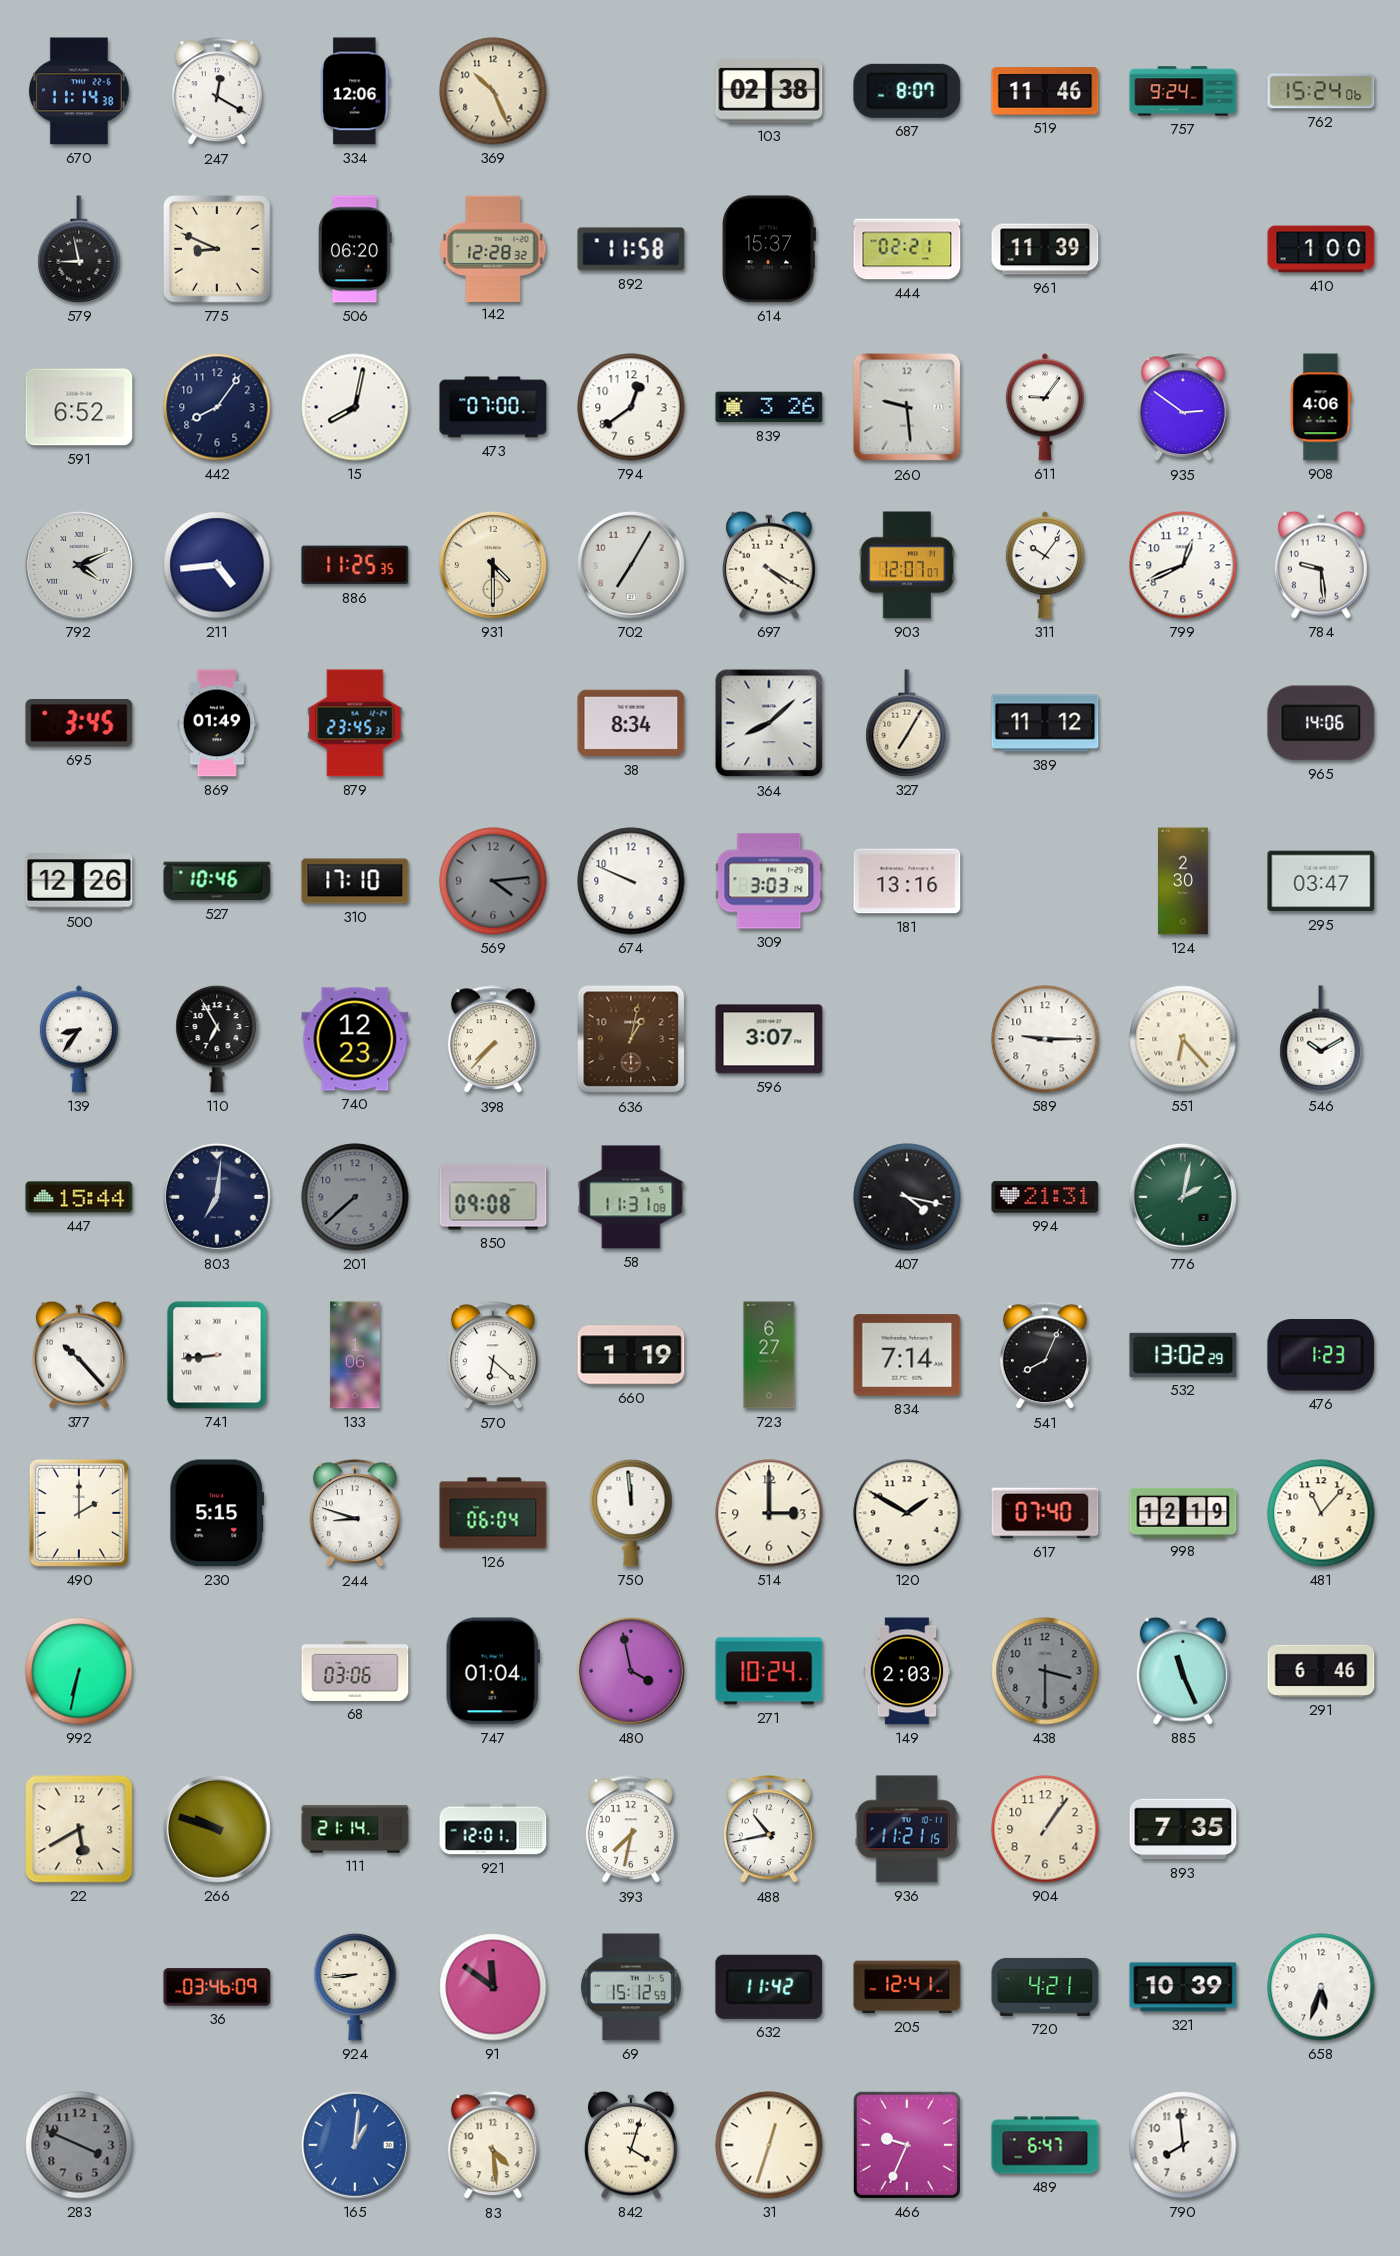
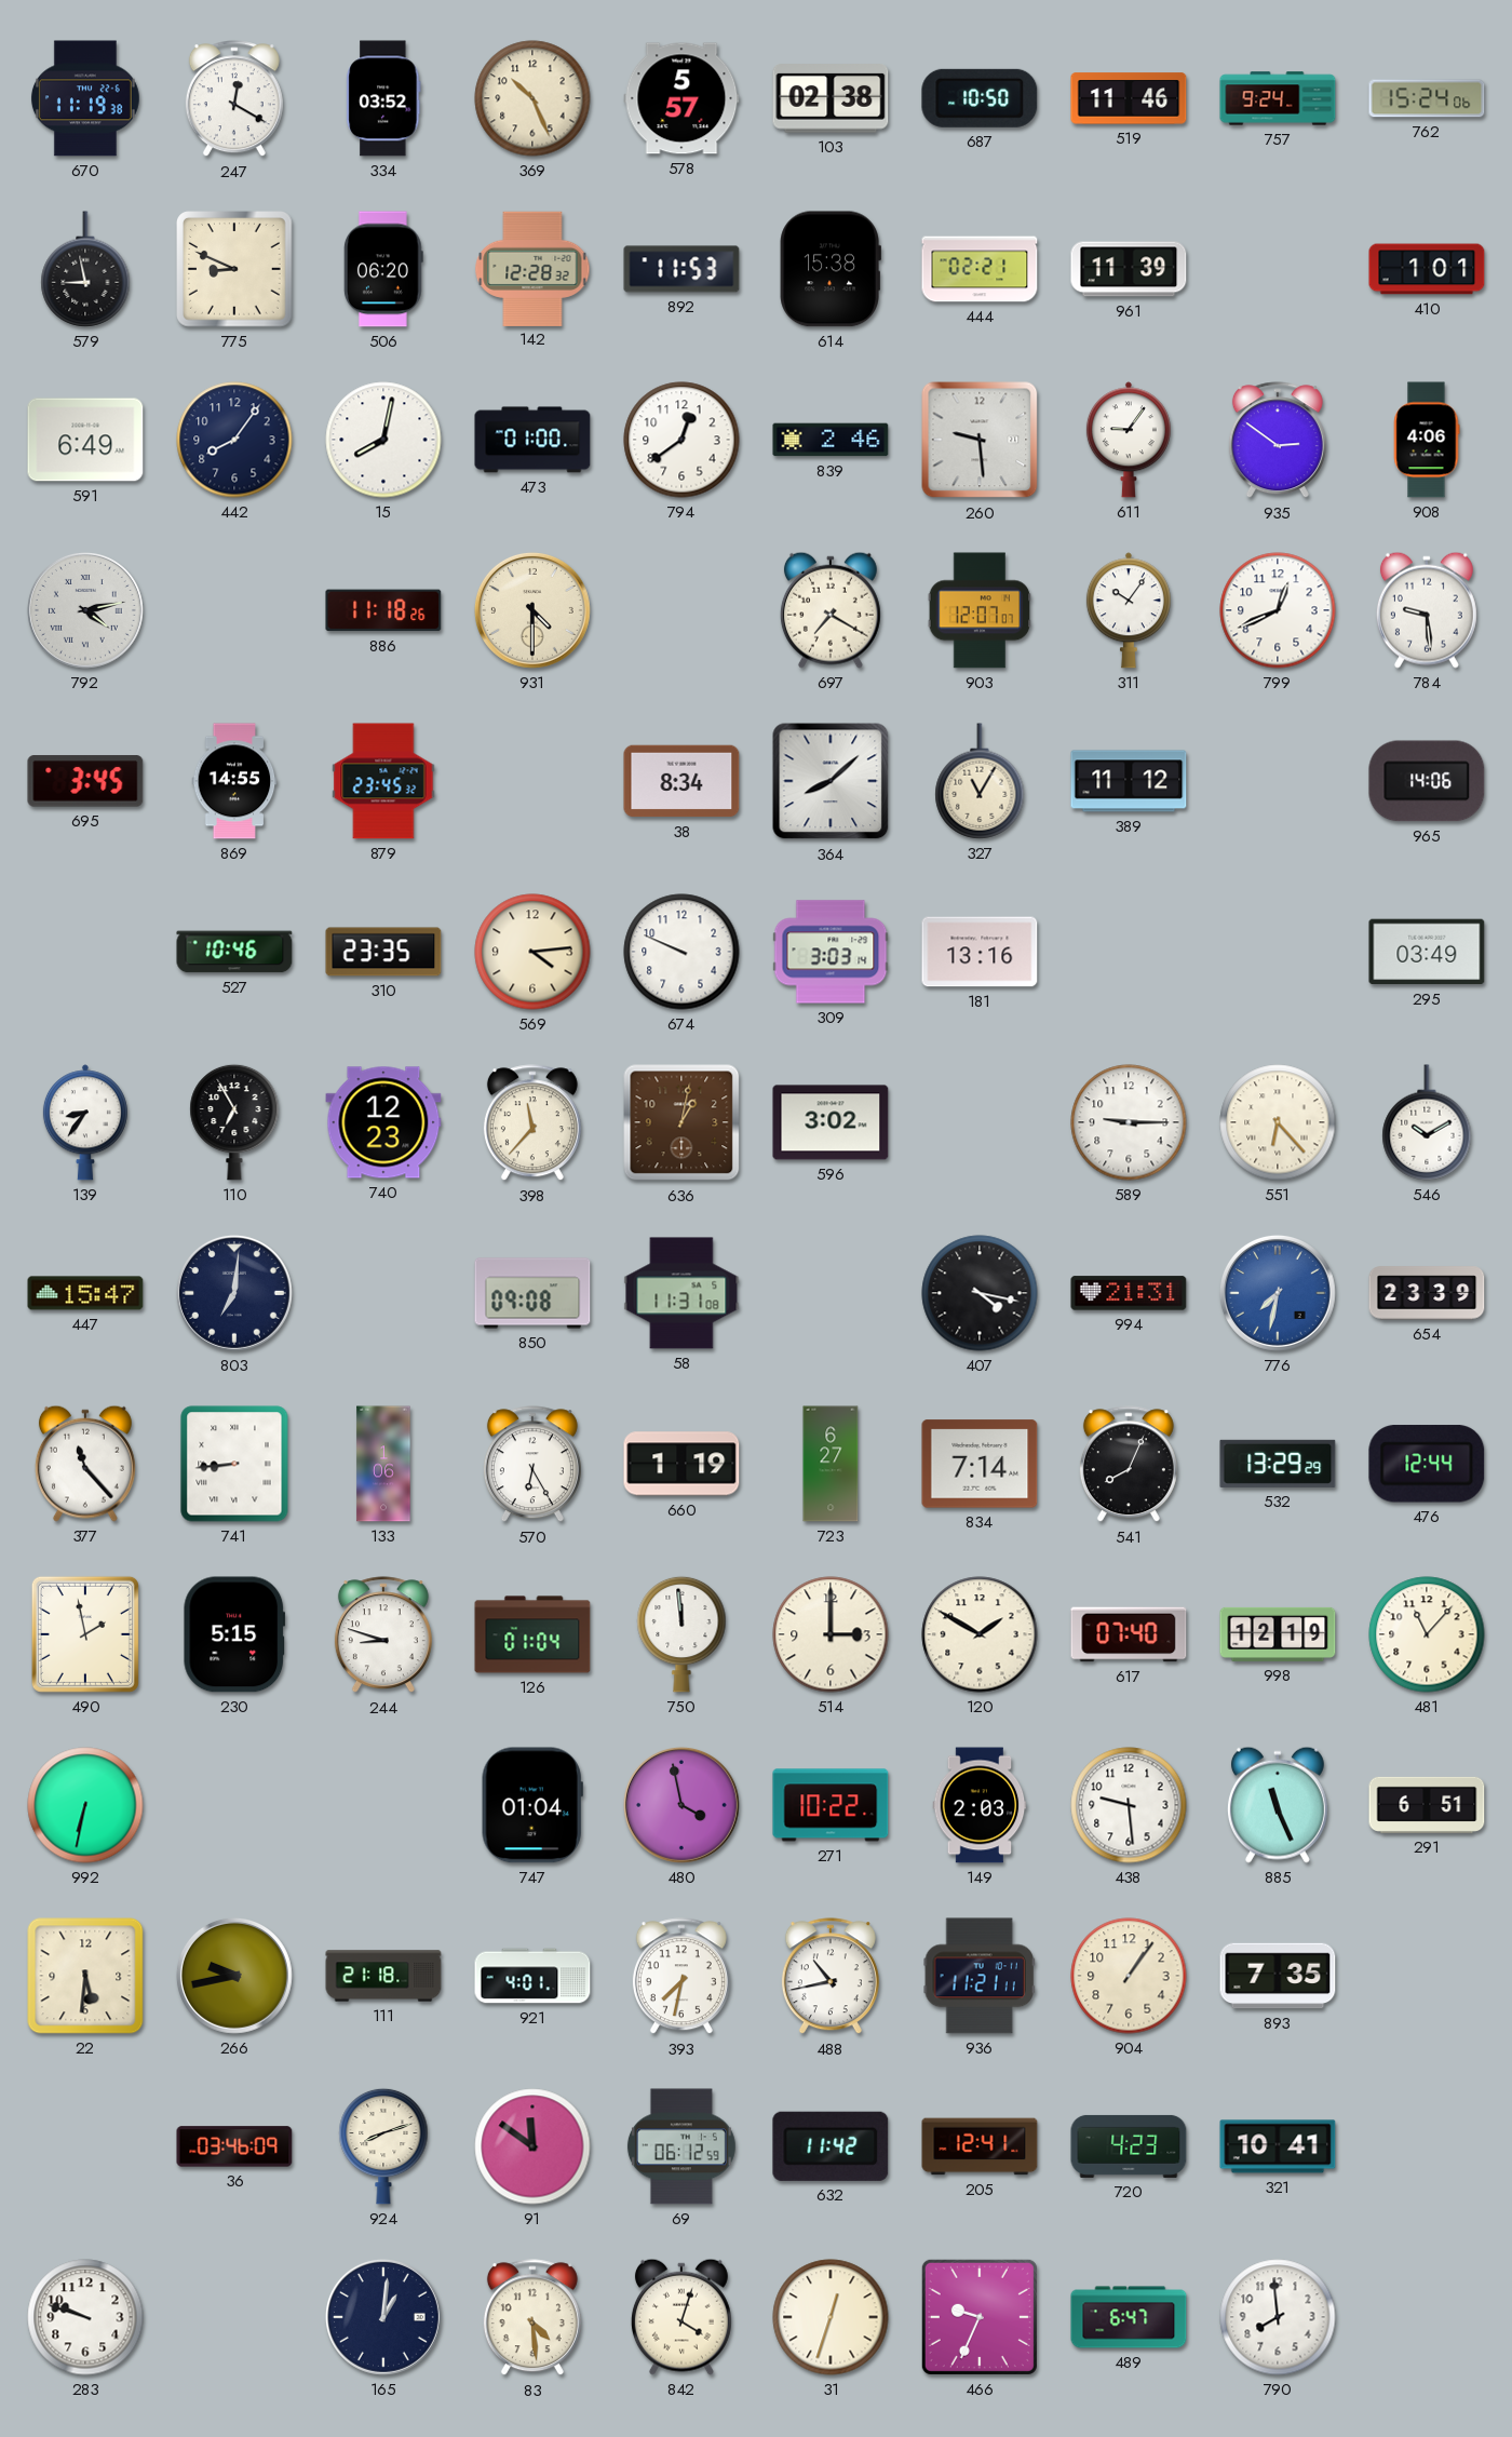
670: 11:14 -> 11:19 (85, 98)
334: 12:06 -> 03:52 (383, 98)
578: none -> 5:57 (681, 98)
687: 8:07 -> 10:50 (980, 98)
892: 11:58 -> 11:53 (681, 269)
614: 15:37 -> 15:38 (831, 269)
410: 1:00 -> 1:01 (1427, 269)
591: 6:52 -> 6:49 (85, 440)
473: 07:00 -> 01:00 (532, 440)
839: 3:26 -> 2:46 (831, 440)
792: 4:11 -> 4:13 (85, 610)
211: 4:44 -> none (217, 565)
886: 11:25 -> 11:18 (383, 610)
702: 7:05 -> none (631, 565)
697: 4:20 -> 7:20 (831, 610)
869: 01:49 -> 14:55 (234, 781)
327: 7:05 -> 11:05 (980, 781)
500: 12:26 -> none (79, 881)
310: 17:10 -> 23:35 (383, 952)
569 dial: grey -> cream (532, 952)
124: 2:30 -> none (1184, 881)
295: 03:47 -> 03:49 (1427, 952)
398: 7:37 -> 11:37 (532, 1123)
596: 3:07 -> 3:02 (831, 1122)
447: 15:44 -> 15:47 (85, 1293)
201: 7:38 -> none (355, 1197)
776: 2:02 -> 7:32 (1278, 1293)
776 dial: green -> blue (1278, 1293)
654: none -> 23:39 (1427, 1293)
377: 10:23 -> 11:23 (85, 1464)
570: 6:22 -> 6:25 (532, 1465)
532: 13:02 -> 13:29 (1278, 1464)
476: 1:23 -> 12:44 (1427, 1464)
490: 2:00 -> 1:58 (85, 1634)
126: 06:04 -> 01:04 (532, 1634)
68: 03:06 -> none (355, 1671)
271: 10:24 -> 10:22 (831, 1805)
438: 3:30 -> 9:29 (1129, 1805)
438 dial: grey -> white (1129, 1805)
291: 6:46 -> 6:51 (1427, 1805)
22: 5:40 -> 5:31 (85, 1976)
266: 9:48 -> 9:43 (234, 1976)
111: 21:14 -> 21:18 (383, 1976)
921: 12:01 -> 4:01 (532, 1976)
936: 11:21:15 -> 11:21:11 (980, 1976)
924: 8:44 -> 8:12 (383, 2146)
69: 15:12 -> 06:12 (681, 2146)
720: 4:21 -> 4:23 (1129, 2146)
321: 10:39 -> 10:41 (1278, 2146)
658: 5:33 -> none (1321, 1987)
283: 3:49 -> 9:48 (85, 2317)
283 dial: grey -> white (85, 2317)
165 dial: blue -> navy (383, 2317)
